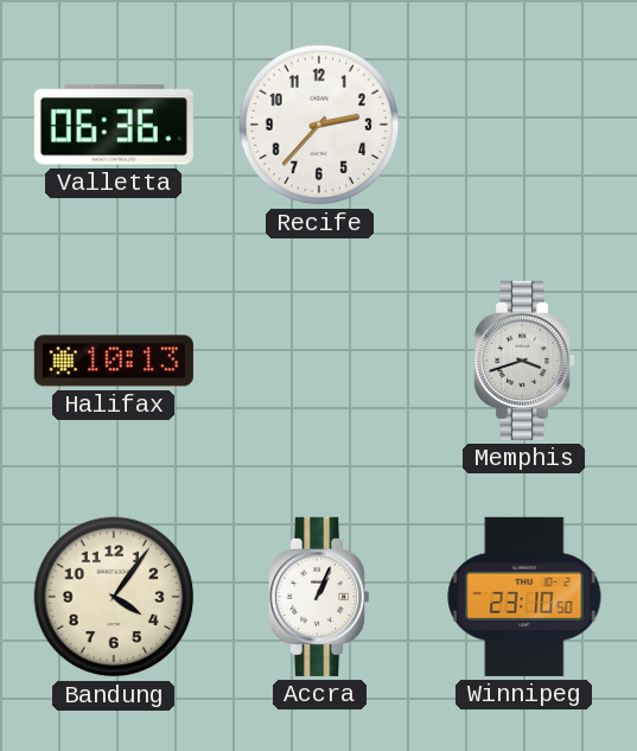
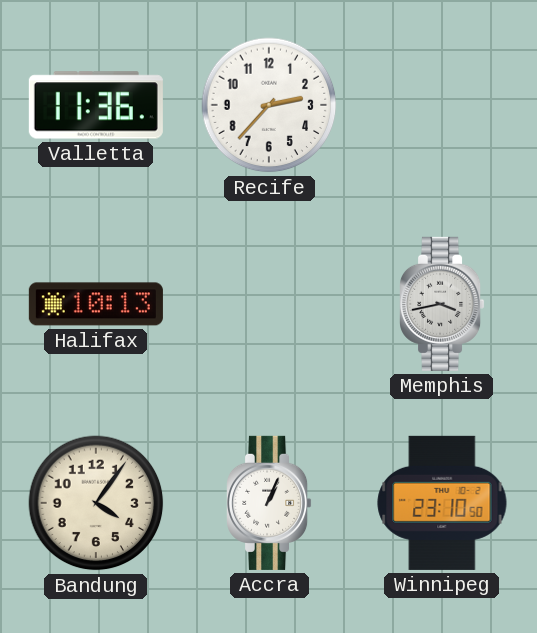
Valletta: 06:36 -> 11:36 (96, 105)
Memphis: 3:42 -> 3:43 (443, 304)
